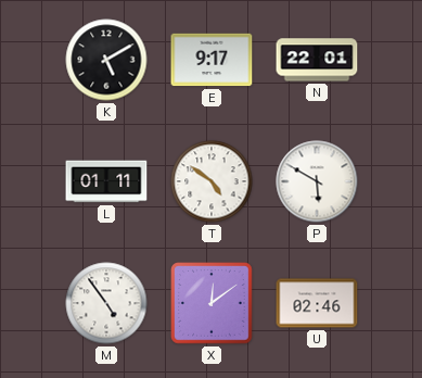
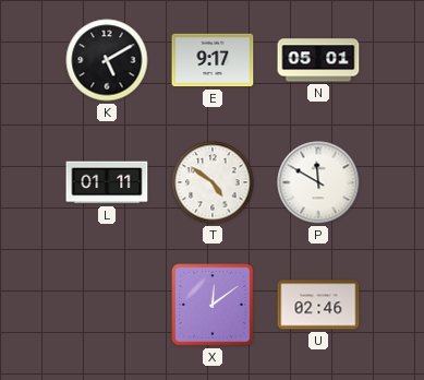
N: 22:01 -> 05:01 (318, 60)
P: 5:50 -> 11:50 (318, 182)
M: 4:54 -> none (106, 303)
